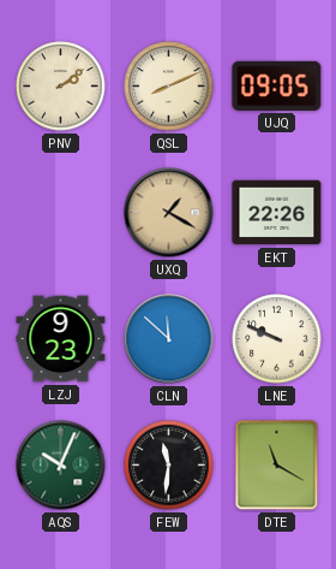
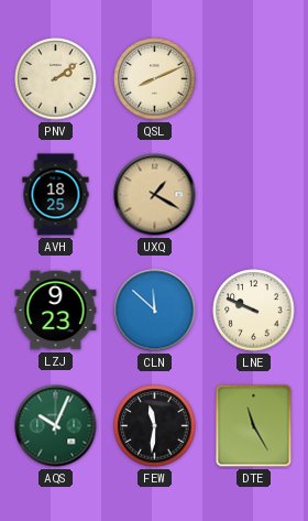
UJQ: 09:05 -> none (277, 85)
AVH: none -> 18:25 (56, 195)
EKT: 22:26 -> none (277, 213)
DTE: 11:20 -> 11:25 (254, 426)
